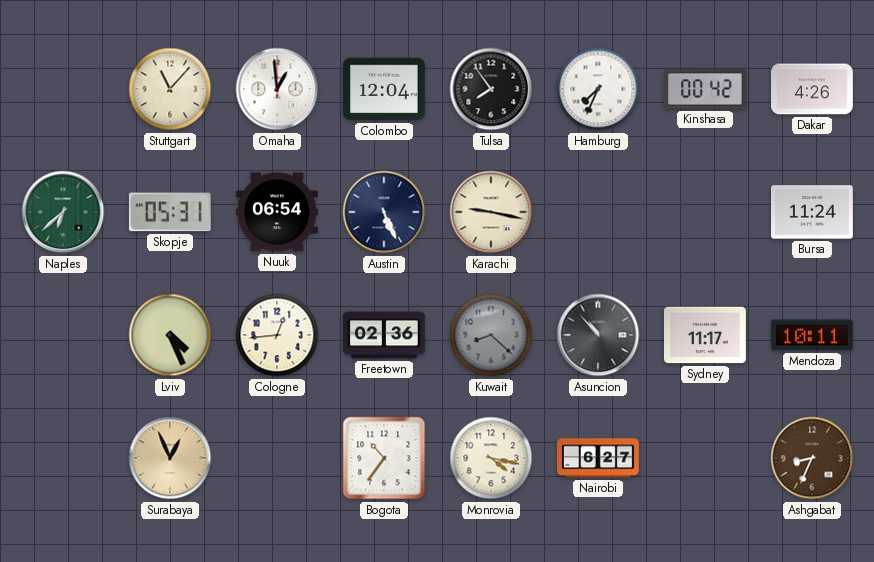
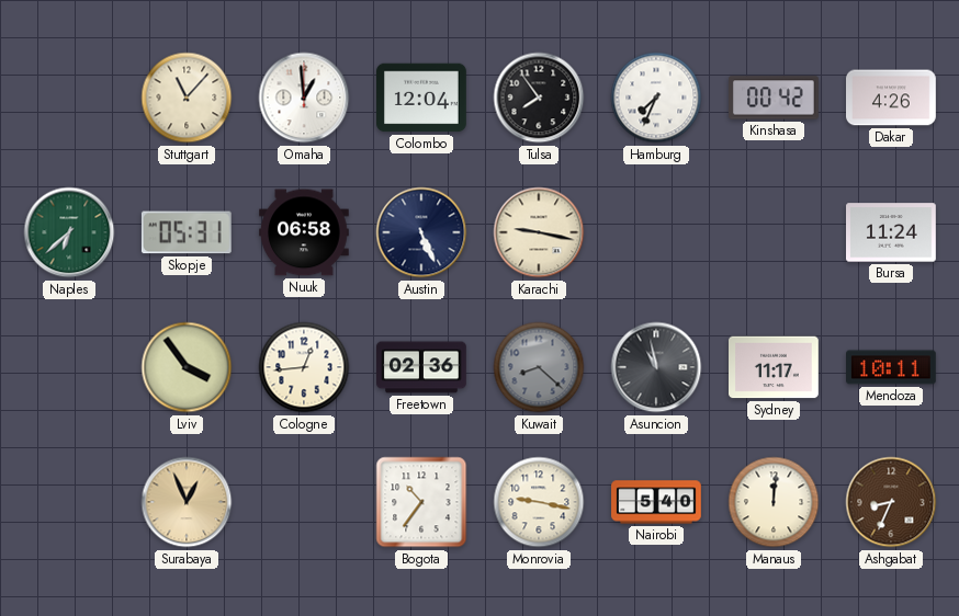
Nuuk: 06:54 -> 06:58 (305, 232)
Lviv: 4:26 -> 3:54 (187, 367)
Asuncion: 10:53 -> 10:58 (656, 367)
Monrovia: 4:17 -> 9:17 (539, 502)
Nairobi: 6:27 -> 5:40 (656, 502)
Manaus: none -> 12:01 (774, 502)
